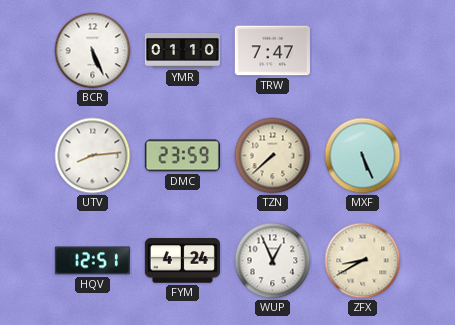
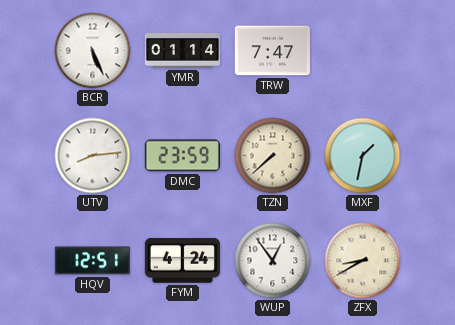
YMR: 01:10 -> 01:14 (182, 50)
MXF: 5:26 -> 1:32 (363, 156)
WUP: 12:56 -> 12:54 (273, 261)
